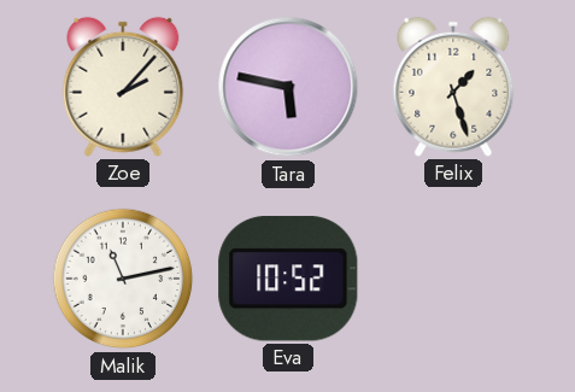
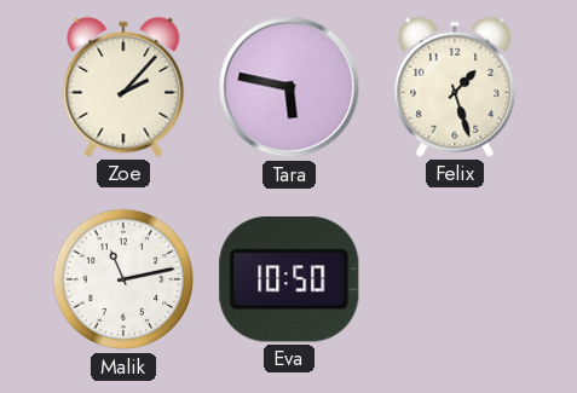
Eva: 10:52 -> 10:50 (289, 279)
